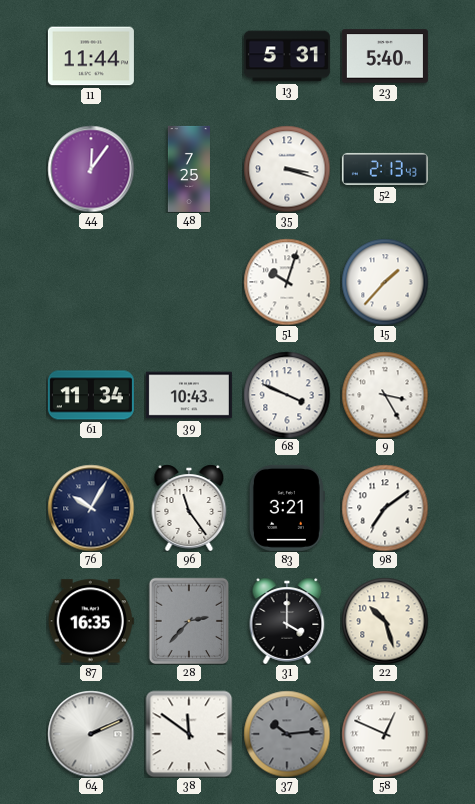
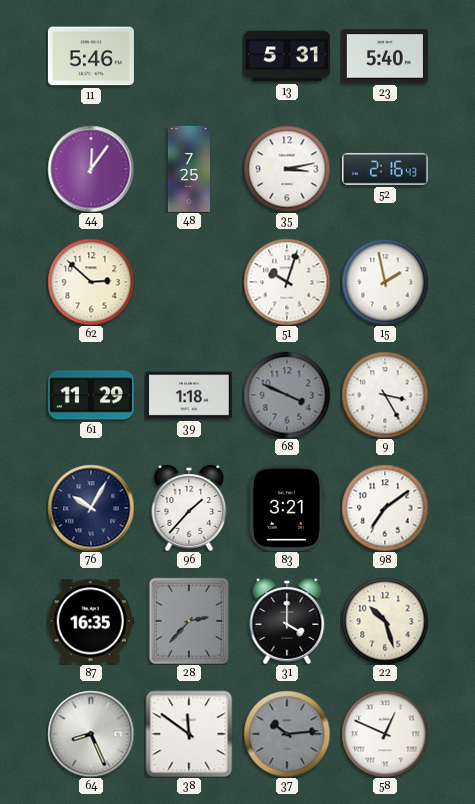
11: 11:44 -> 5:46 (91, 56)
35: 3:18 -> 3:13 (287, 169)
52: 2:13 -> 2:16 (385, 169)
62: none -> 2:52 (91, 282)
15: 1:37 -> 1:58 (385, 282)
61: 11:34 -> 11:29 (91, 395)
39: 10:43 -> 1:18 (189, 395)
68 dial: white -> grey (287, 395)
96: 11:24 -> 1:37 (189, 508)
64: 2:11 -> 8:26 (91, 734)
